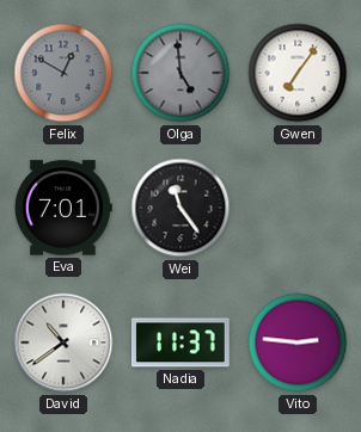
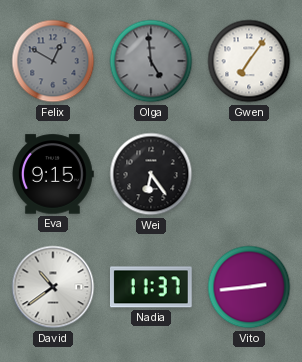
Eva: 7:01 -> 9:15 (54, 174)
Wei: 11:24 -> 6:24 (151, 174)
Vito: 2:46 -> 2:44 (249, 287)
